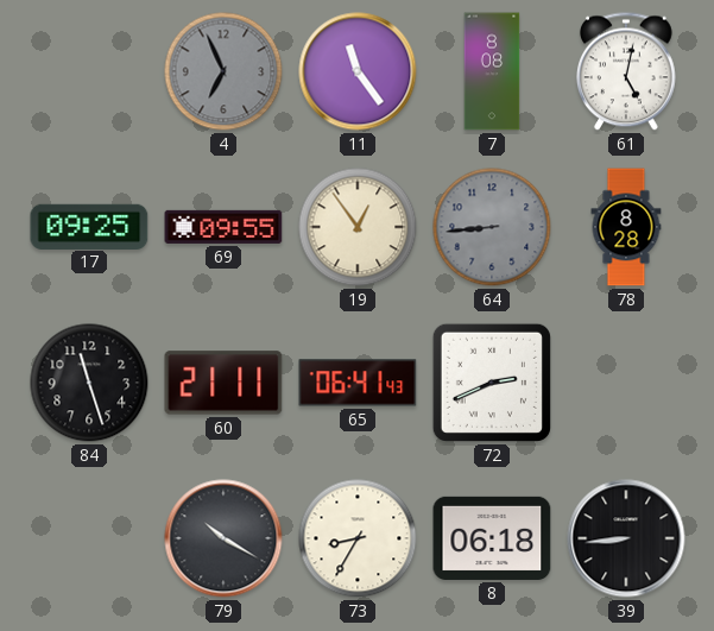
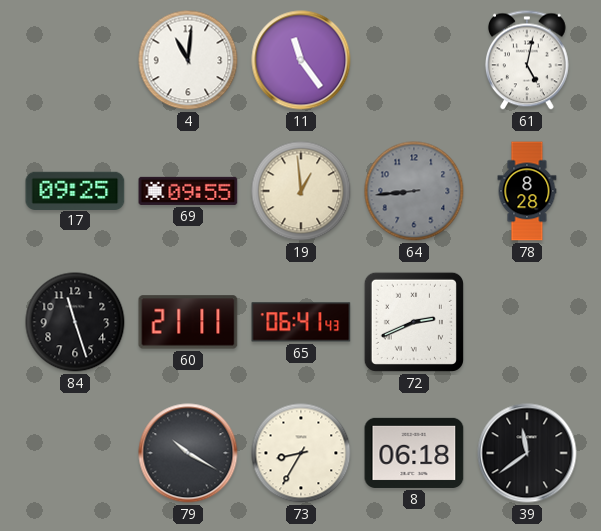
4: 6:56 -> 11:01 (188, 60)
4 dial: grey -> white (188, 60)
7: 8:08 -> none (492, 71)
19: 12:54 -> 12:59 (301, 191)
39: 8:44 -> 11:39 (527, 453)
